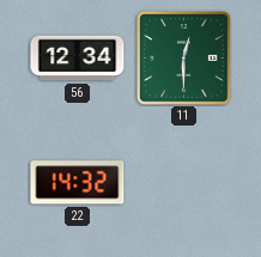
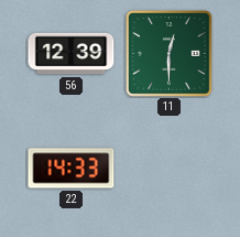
56: 12:34 -> 12:39 (72, 54)
22: 14:32 -> 14:33 (72, 169)
